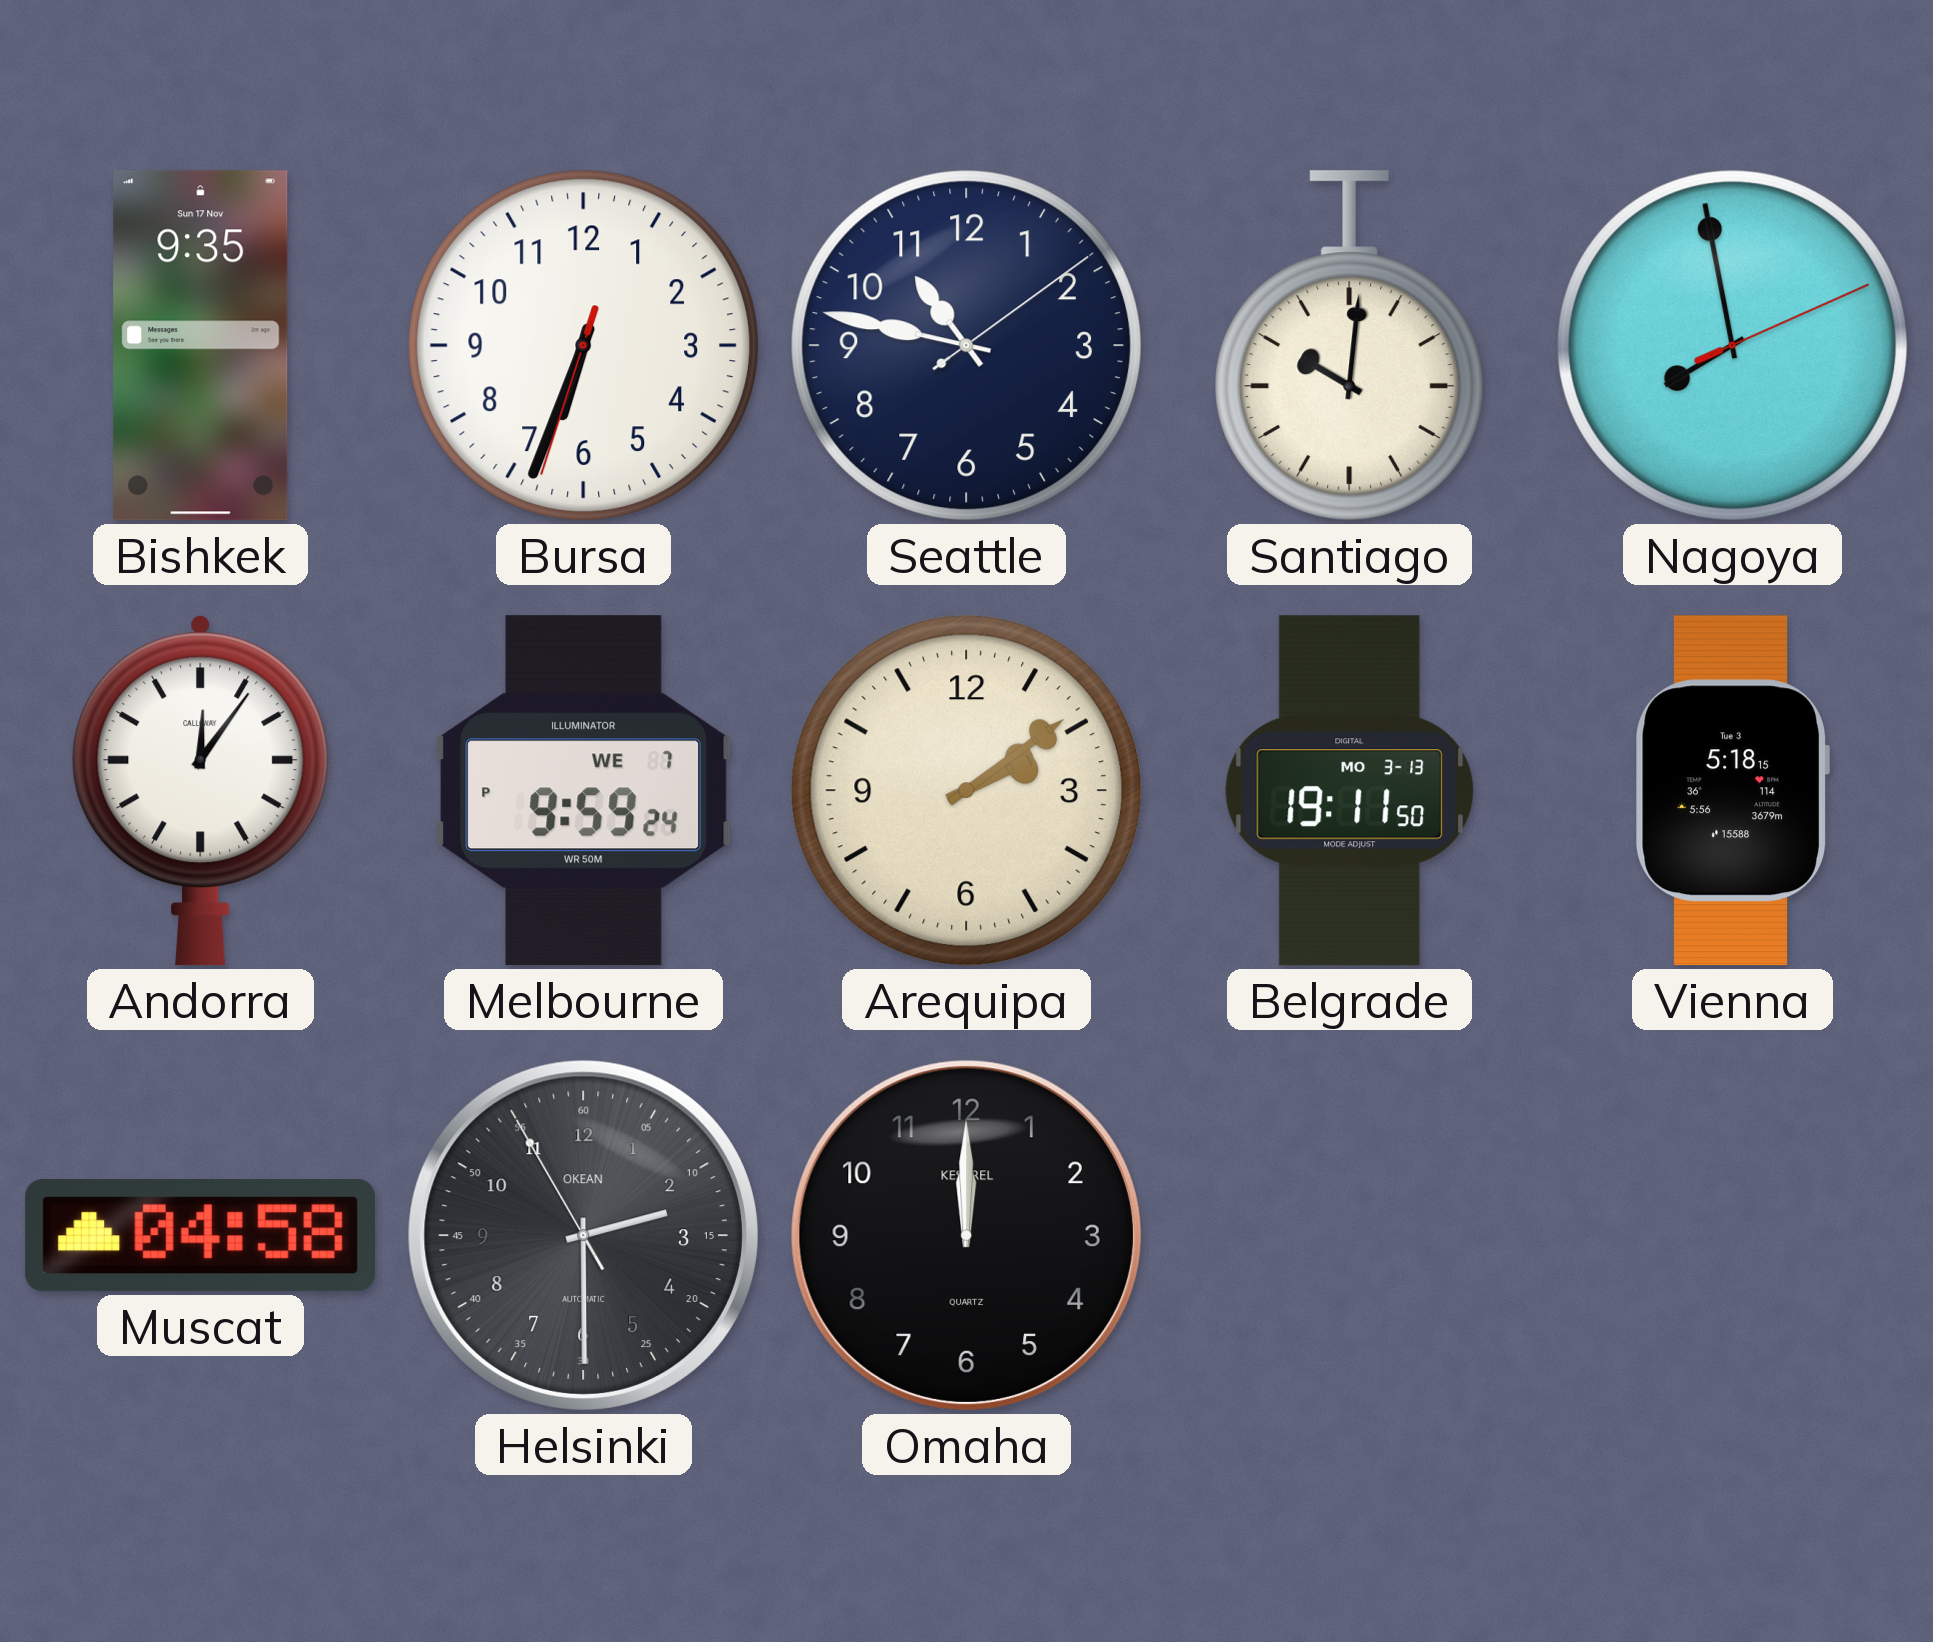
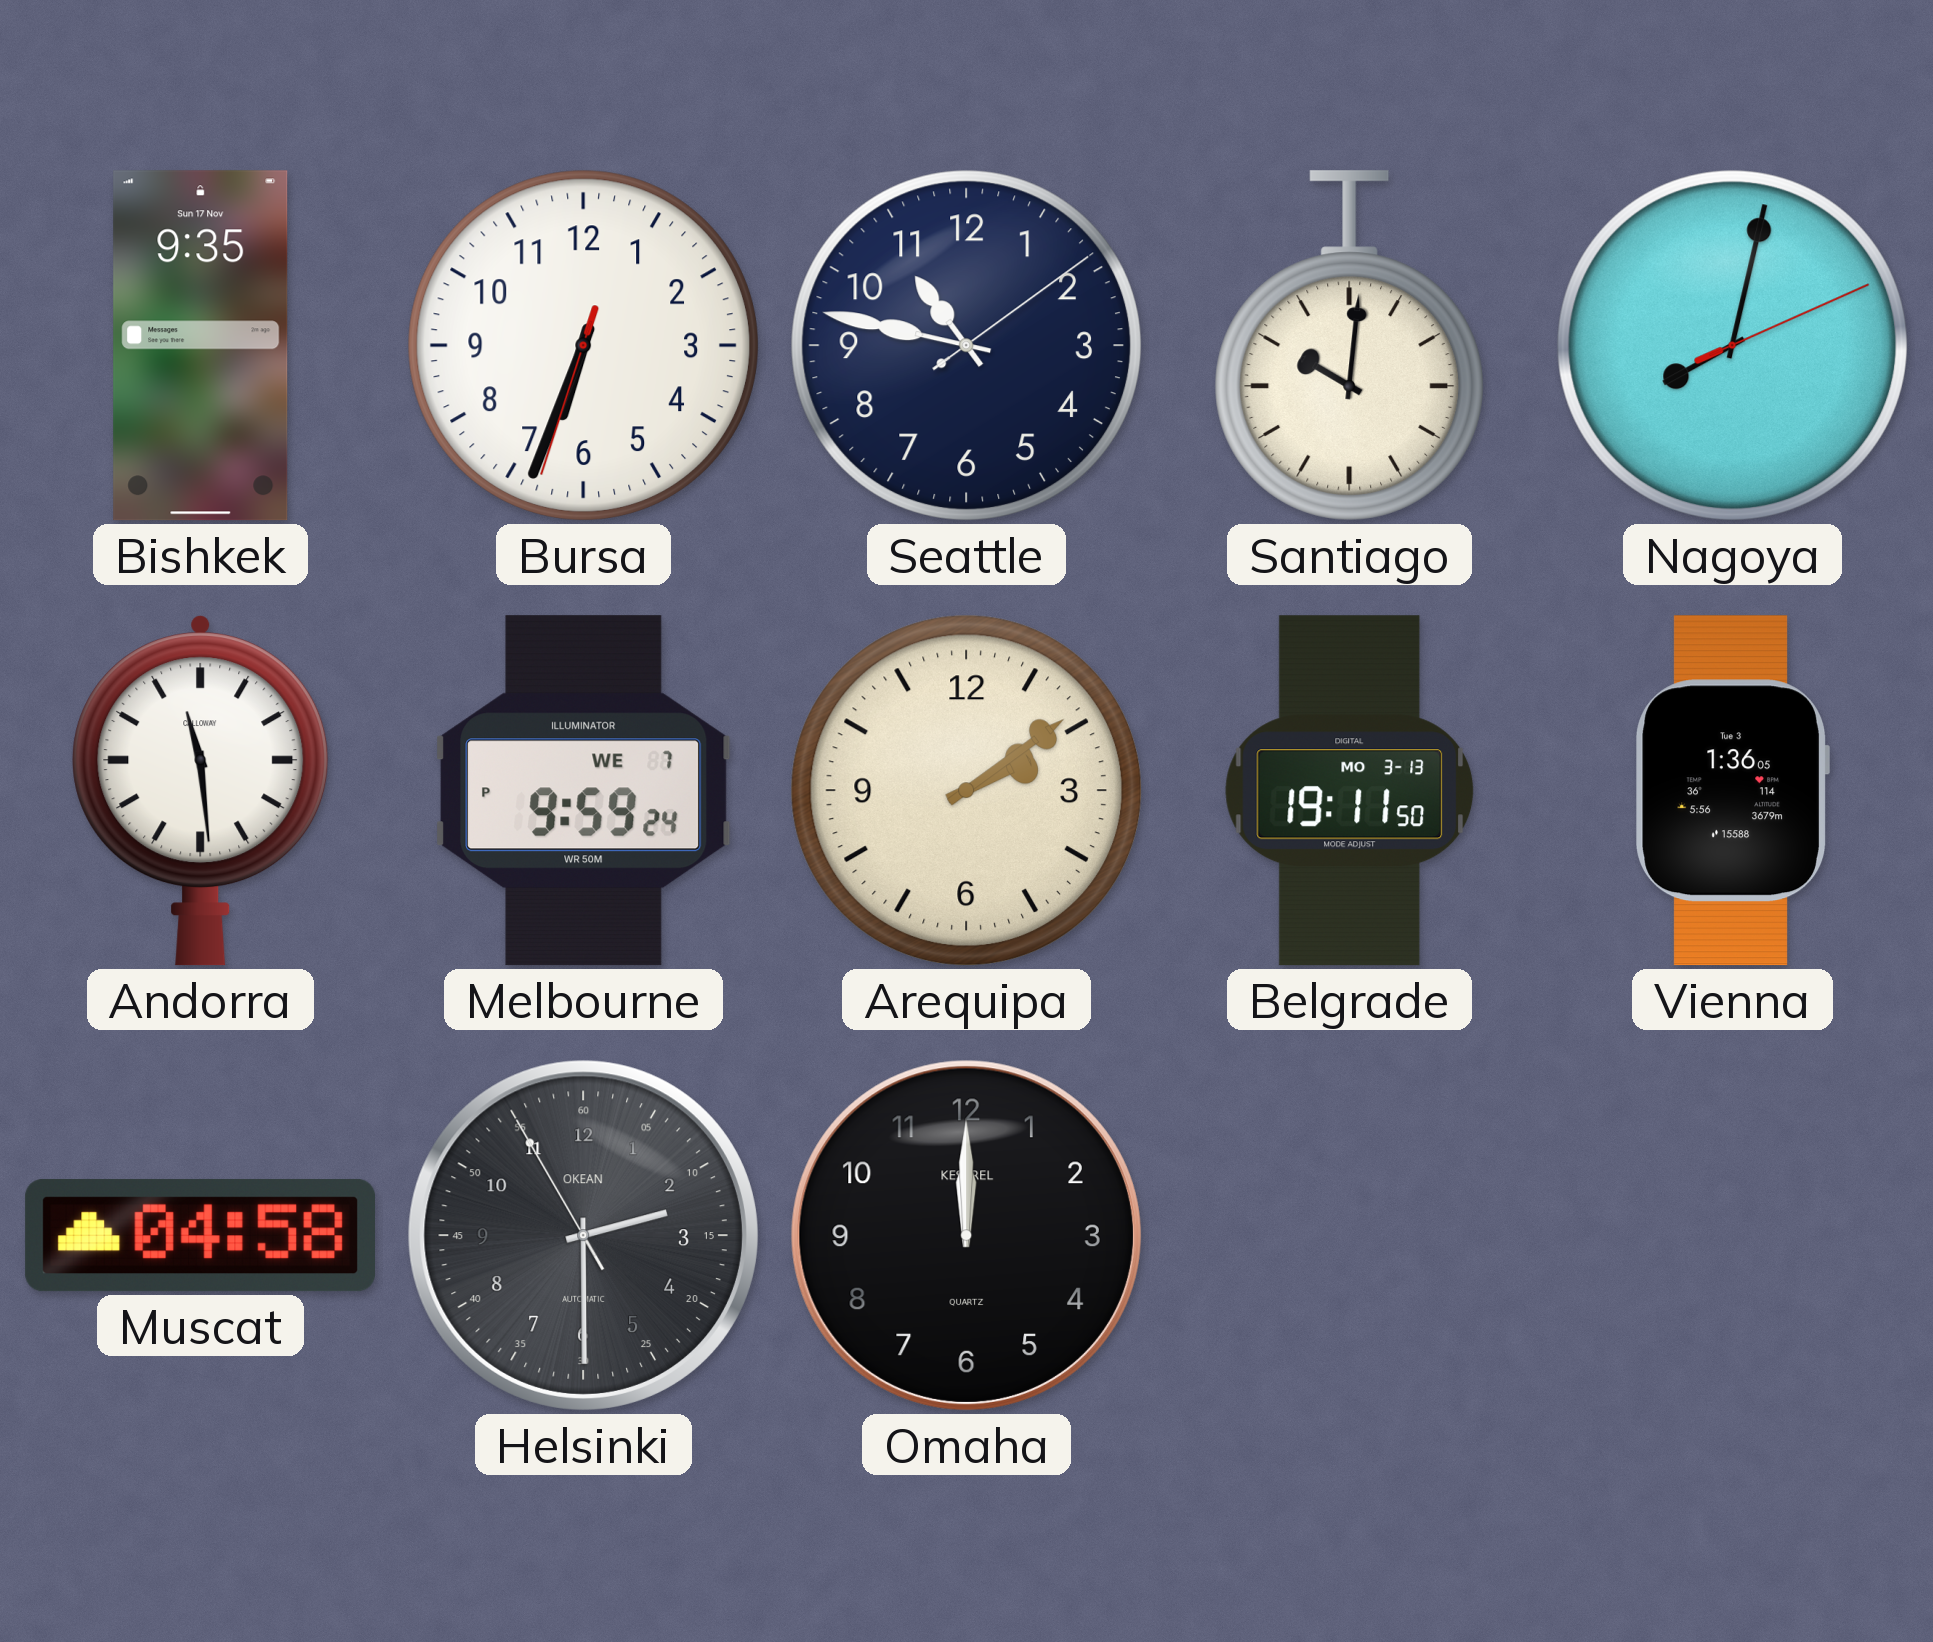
Nagoya: 7:58 -> 8:02 (1732, 345)
Andorra: 12:06 -> 11:29 (201, 791)
Vienna: 5:18 -> 1:36 (1732, 791)
